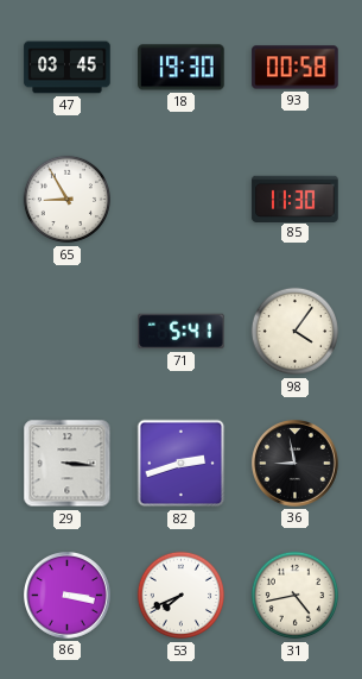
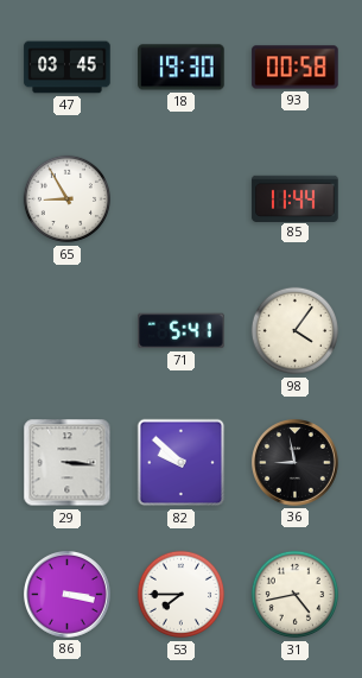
85: 11:30 -> 11:44 (296, 198)
82: 2:42 -> 9:52 (182, 463)
53: 7:41 -> 7:45 (182, 595)
